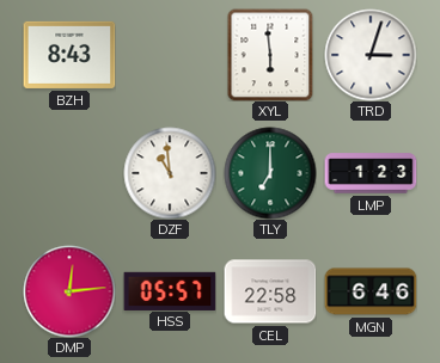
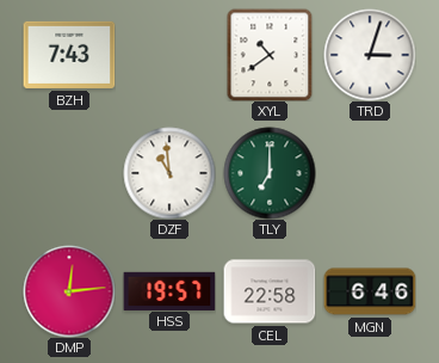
BZH: 8:43 -> 7:43 (69, 55)
XYL: 5:59 -> 10:39 (270, 55)
LMP: 1:23 -> none (371, 173)
HSS: 05:57 -> 19:57 (169, 290)
